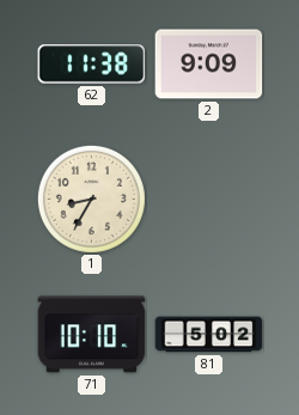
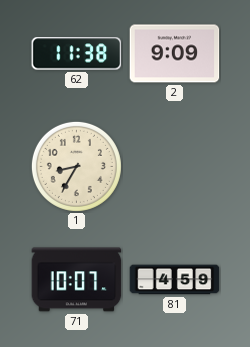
71: 10:10 -> 10:07 (77, 280)
81: 5:02 -> 4:59 (175, 280)
